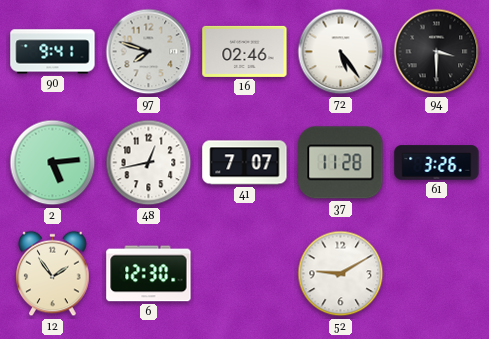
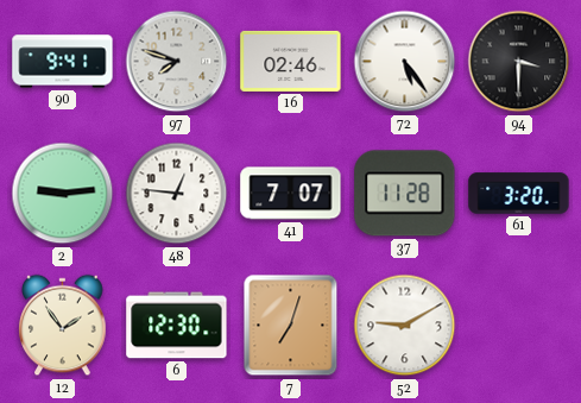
2: 5:14 -> 9:14 (63, 194)
48: 12:43 -> 12:46 (177, 194)
61: 3:26 -> 3:20 (519, 194)
7: none -> 7:03 (291, 326)
